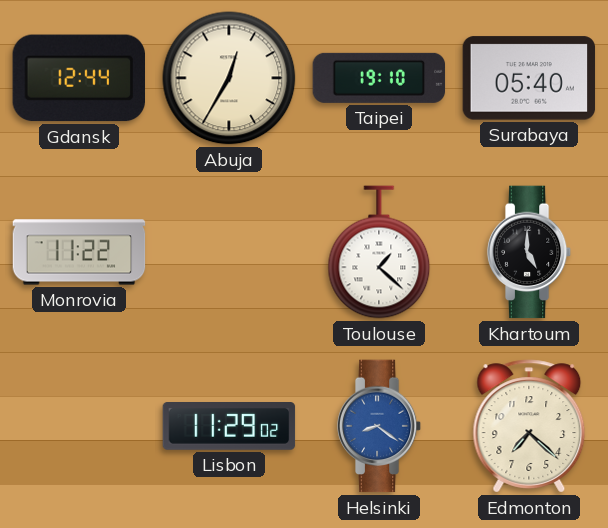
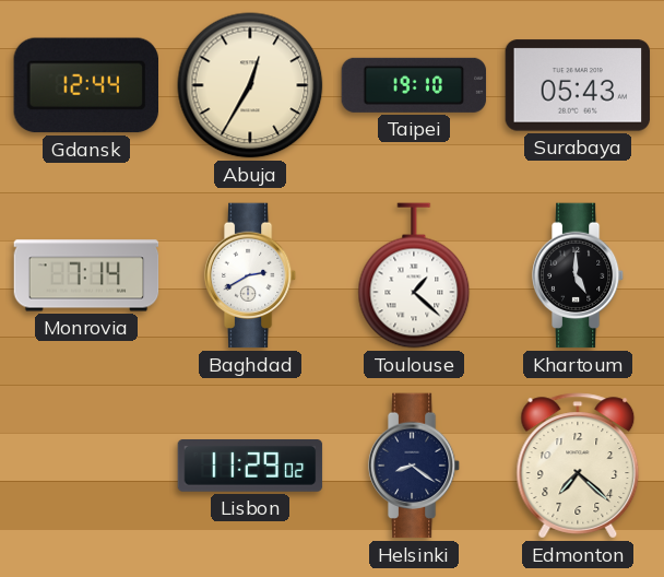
Surabaya: 05:40 -> 05:43 (578, 85)
Monrovia: 11:22 -> 7:14 (86, 275)
Baghdad: none -> 2:40 (250, 275)
Helsinki dial: blue -> navy (414, 466)
